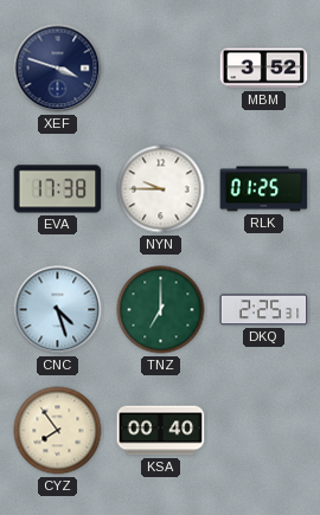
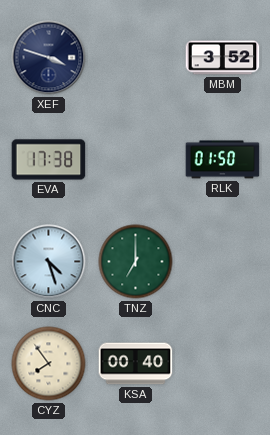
NYN: 9:45 -> none (161, 189)
RLK: 01:25 -> 01:50 (223, 160)
DKQ: 2:25 -> none (264, 310)
